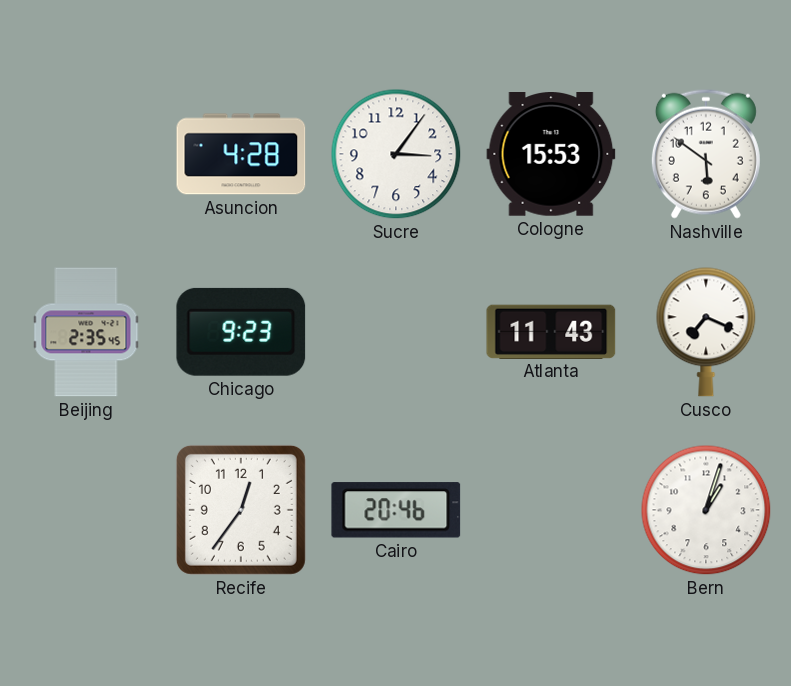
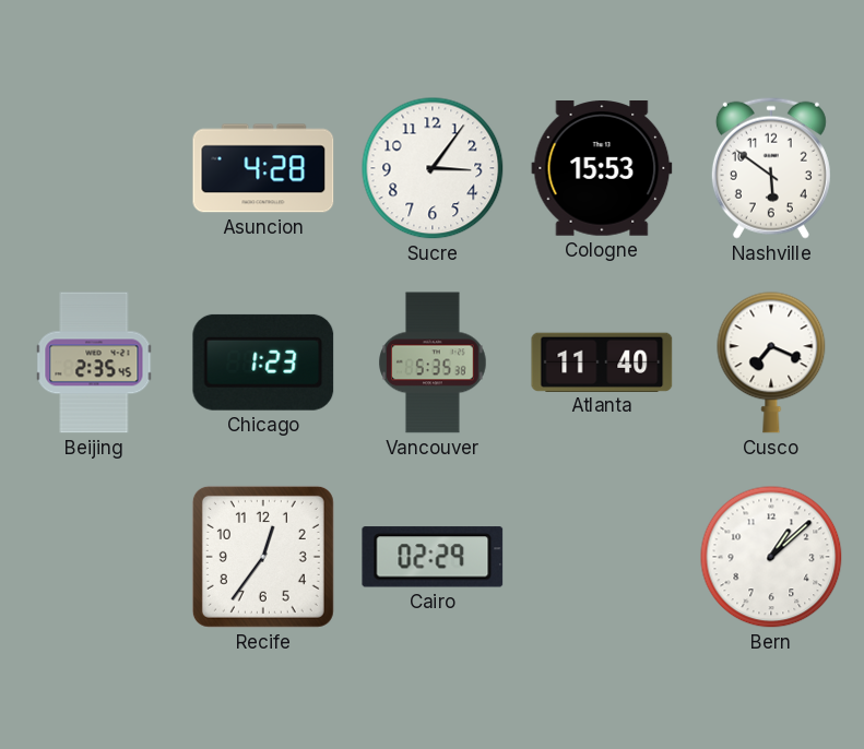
Chicago: 9:23 -> 1:23 (263, 362)
Vancouver: none -> 5:35 (434, 362)
Atlanta: 11:43 -> 11:40 (602, 361)
Cairo: 20:46 -> 02:29 (433, 557)
Bern: 1:03 -> 1:08 (771, 557)
